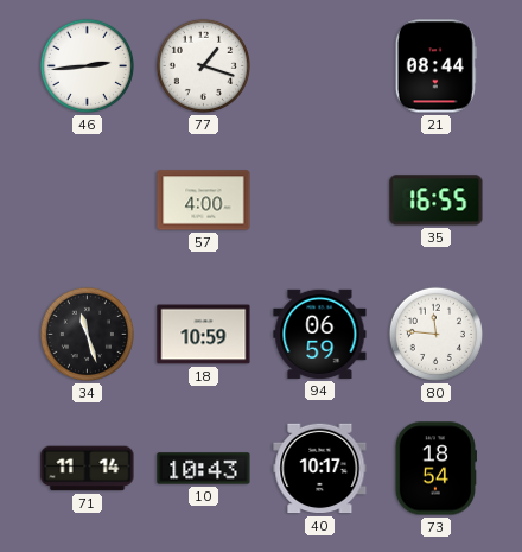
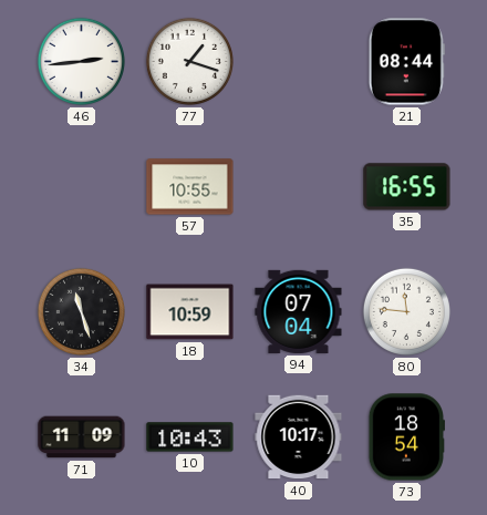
57: 4:00 -> 10:55 (190, 187)
94: 06:59 -> 07:04 (299, 311)
71: 11:14 -> 11:09 (82, 437)
